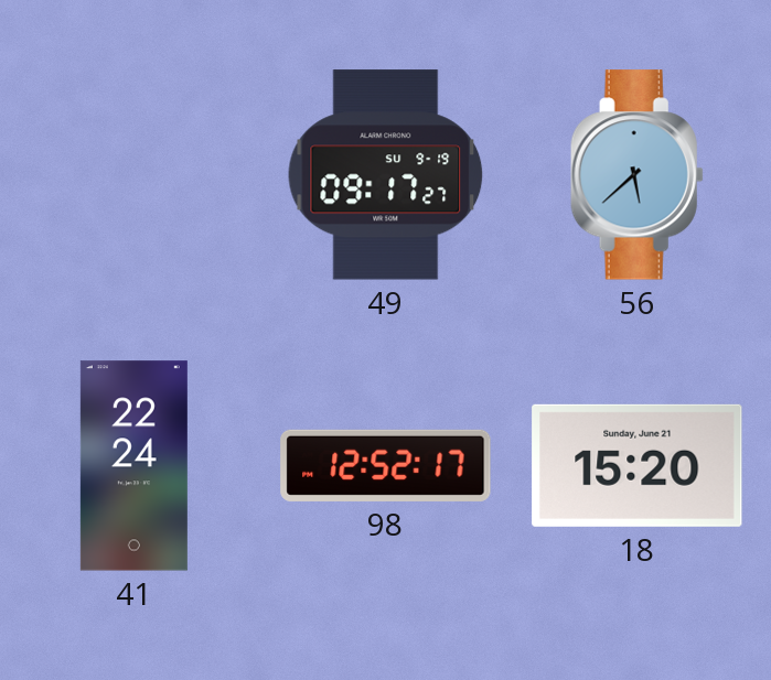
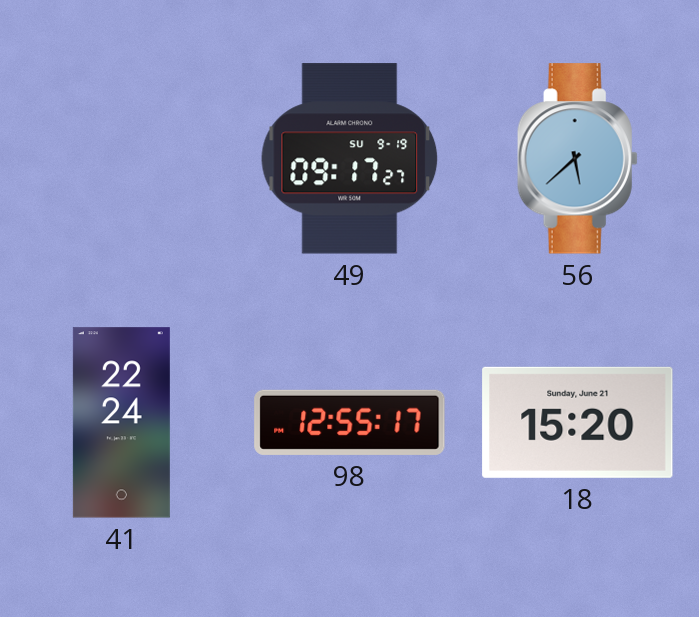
98: 12:52 -> 12:55 (350, 422)
